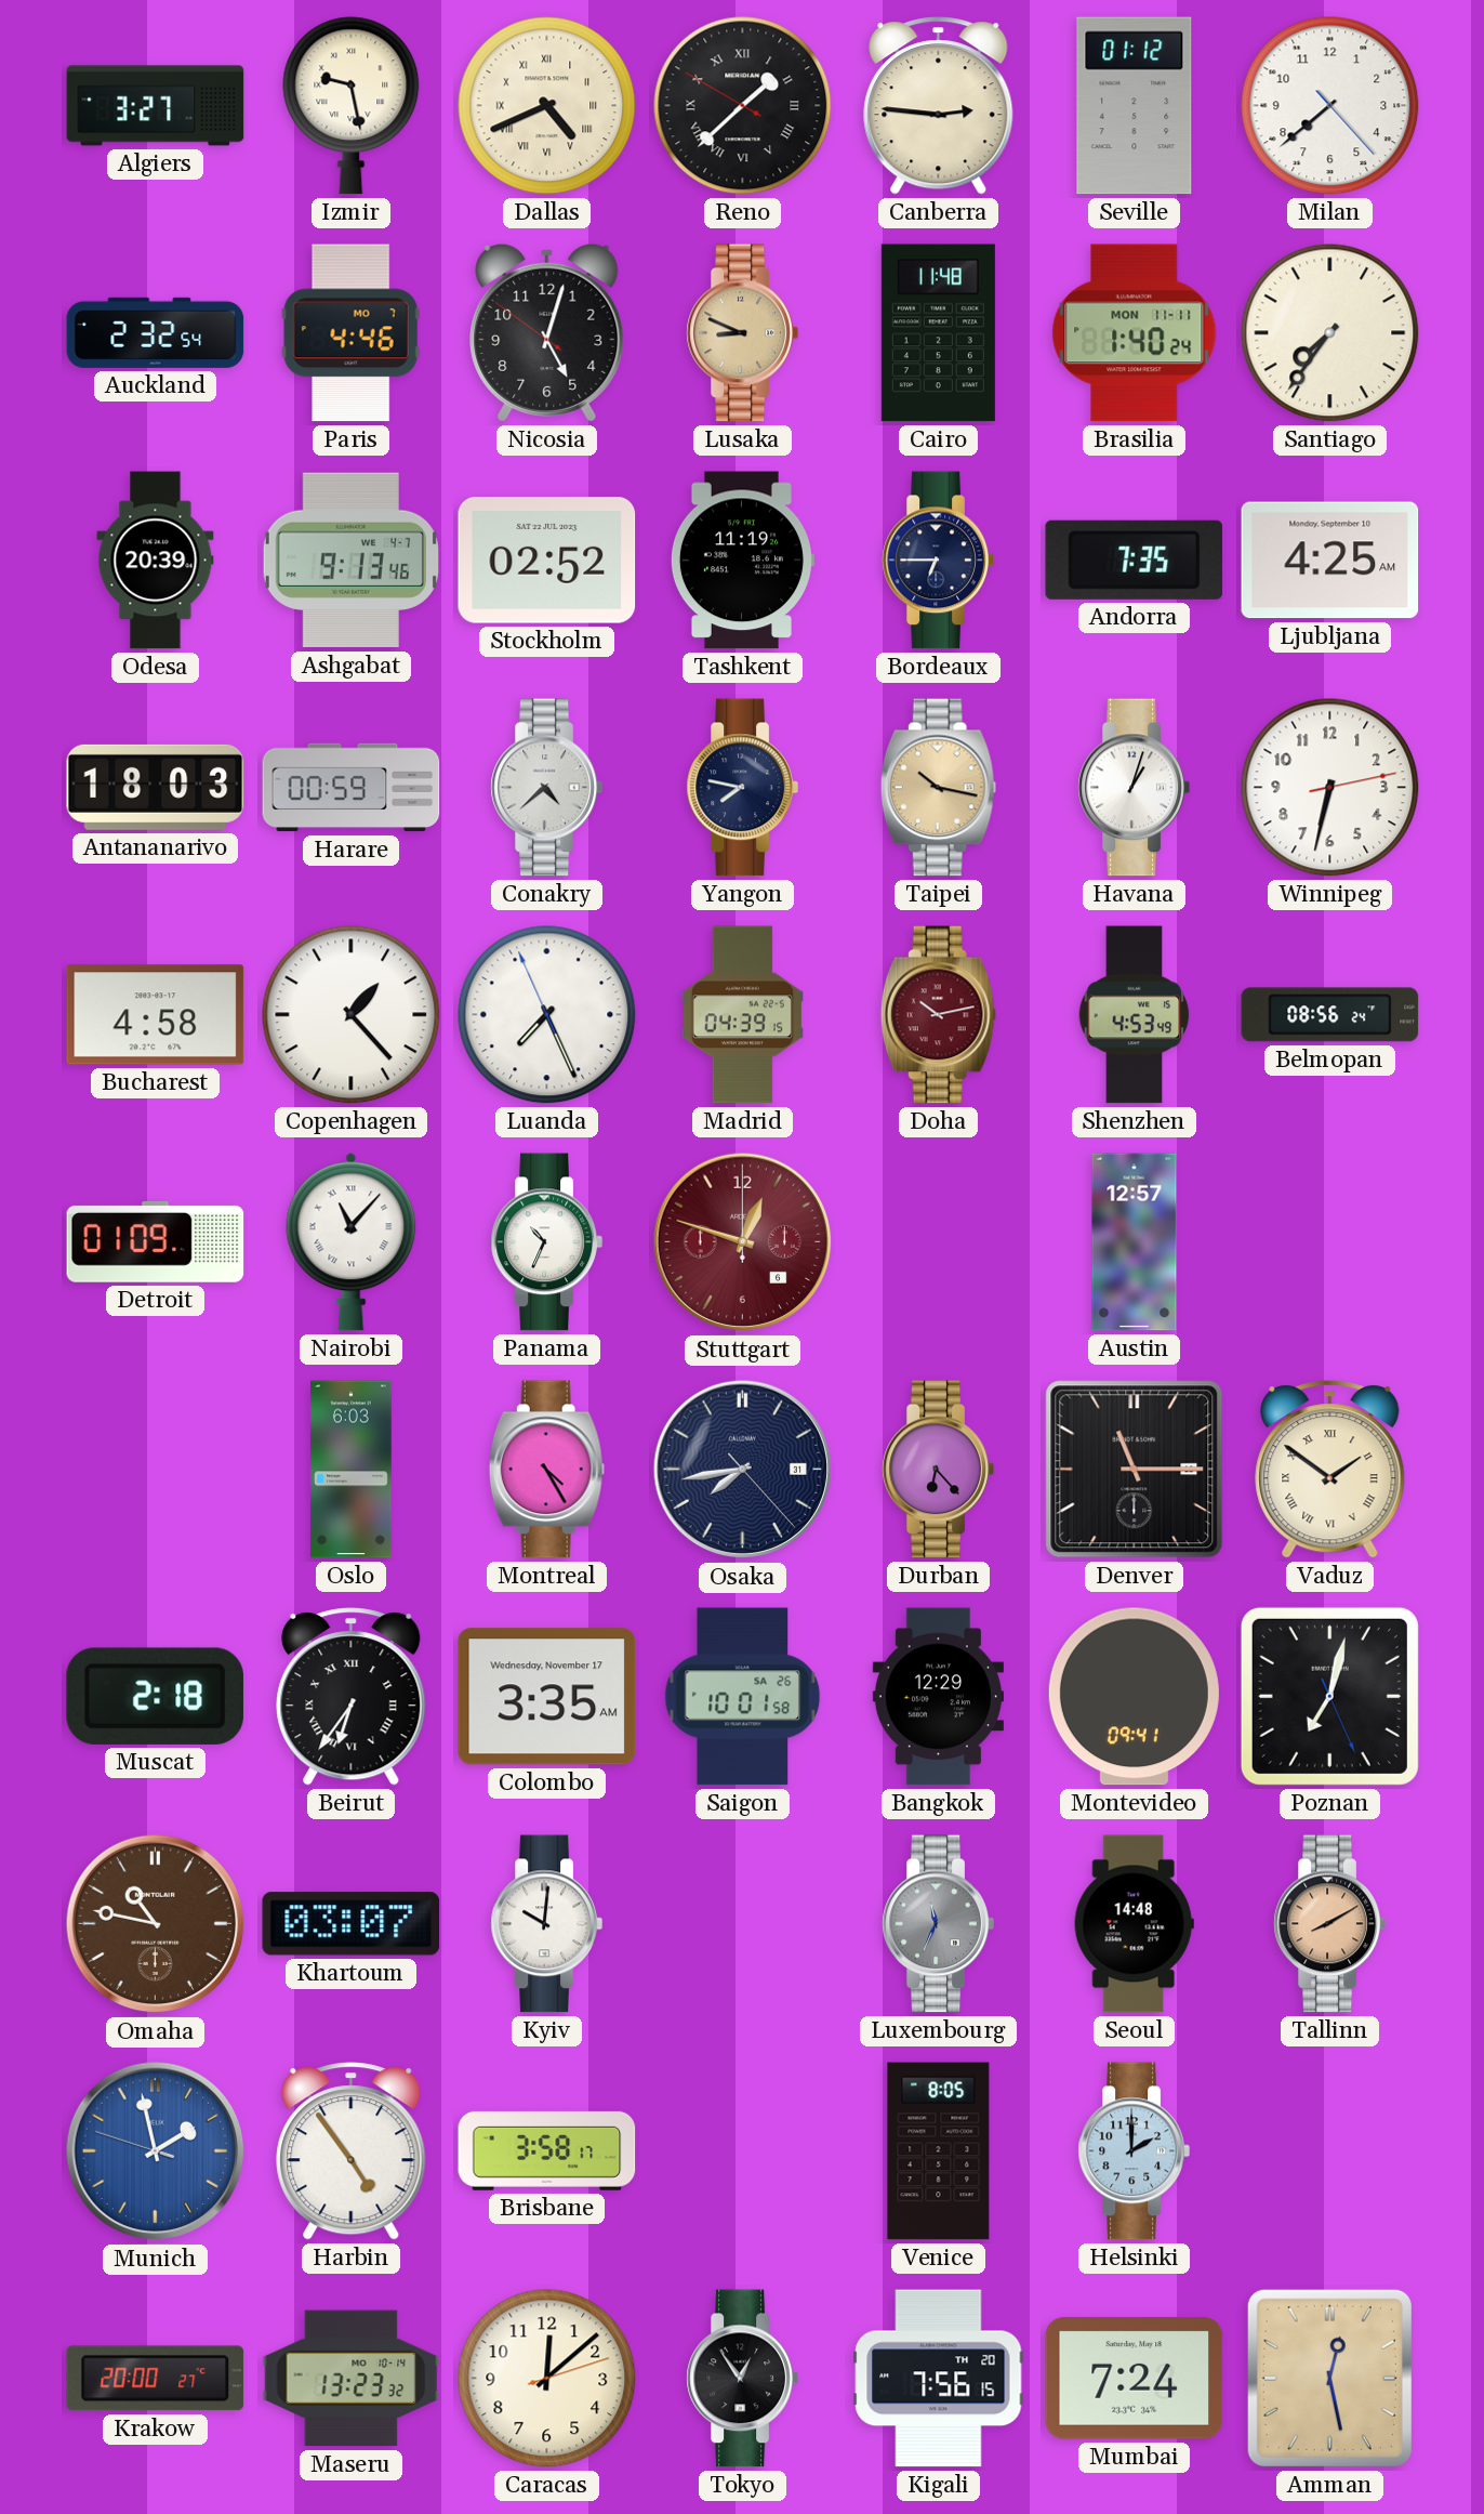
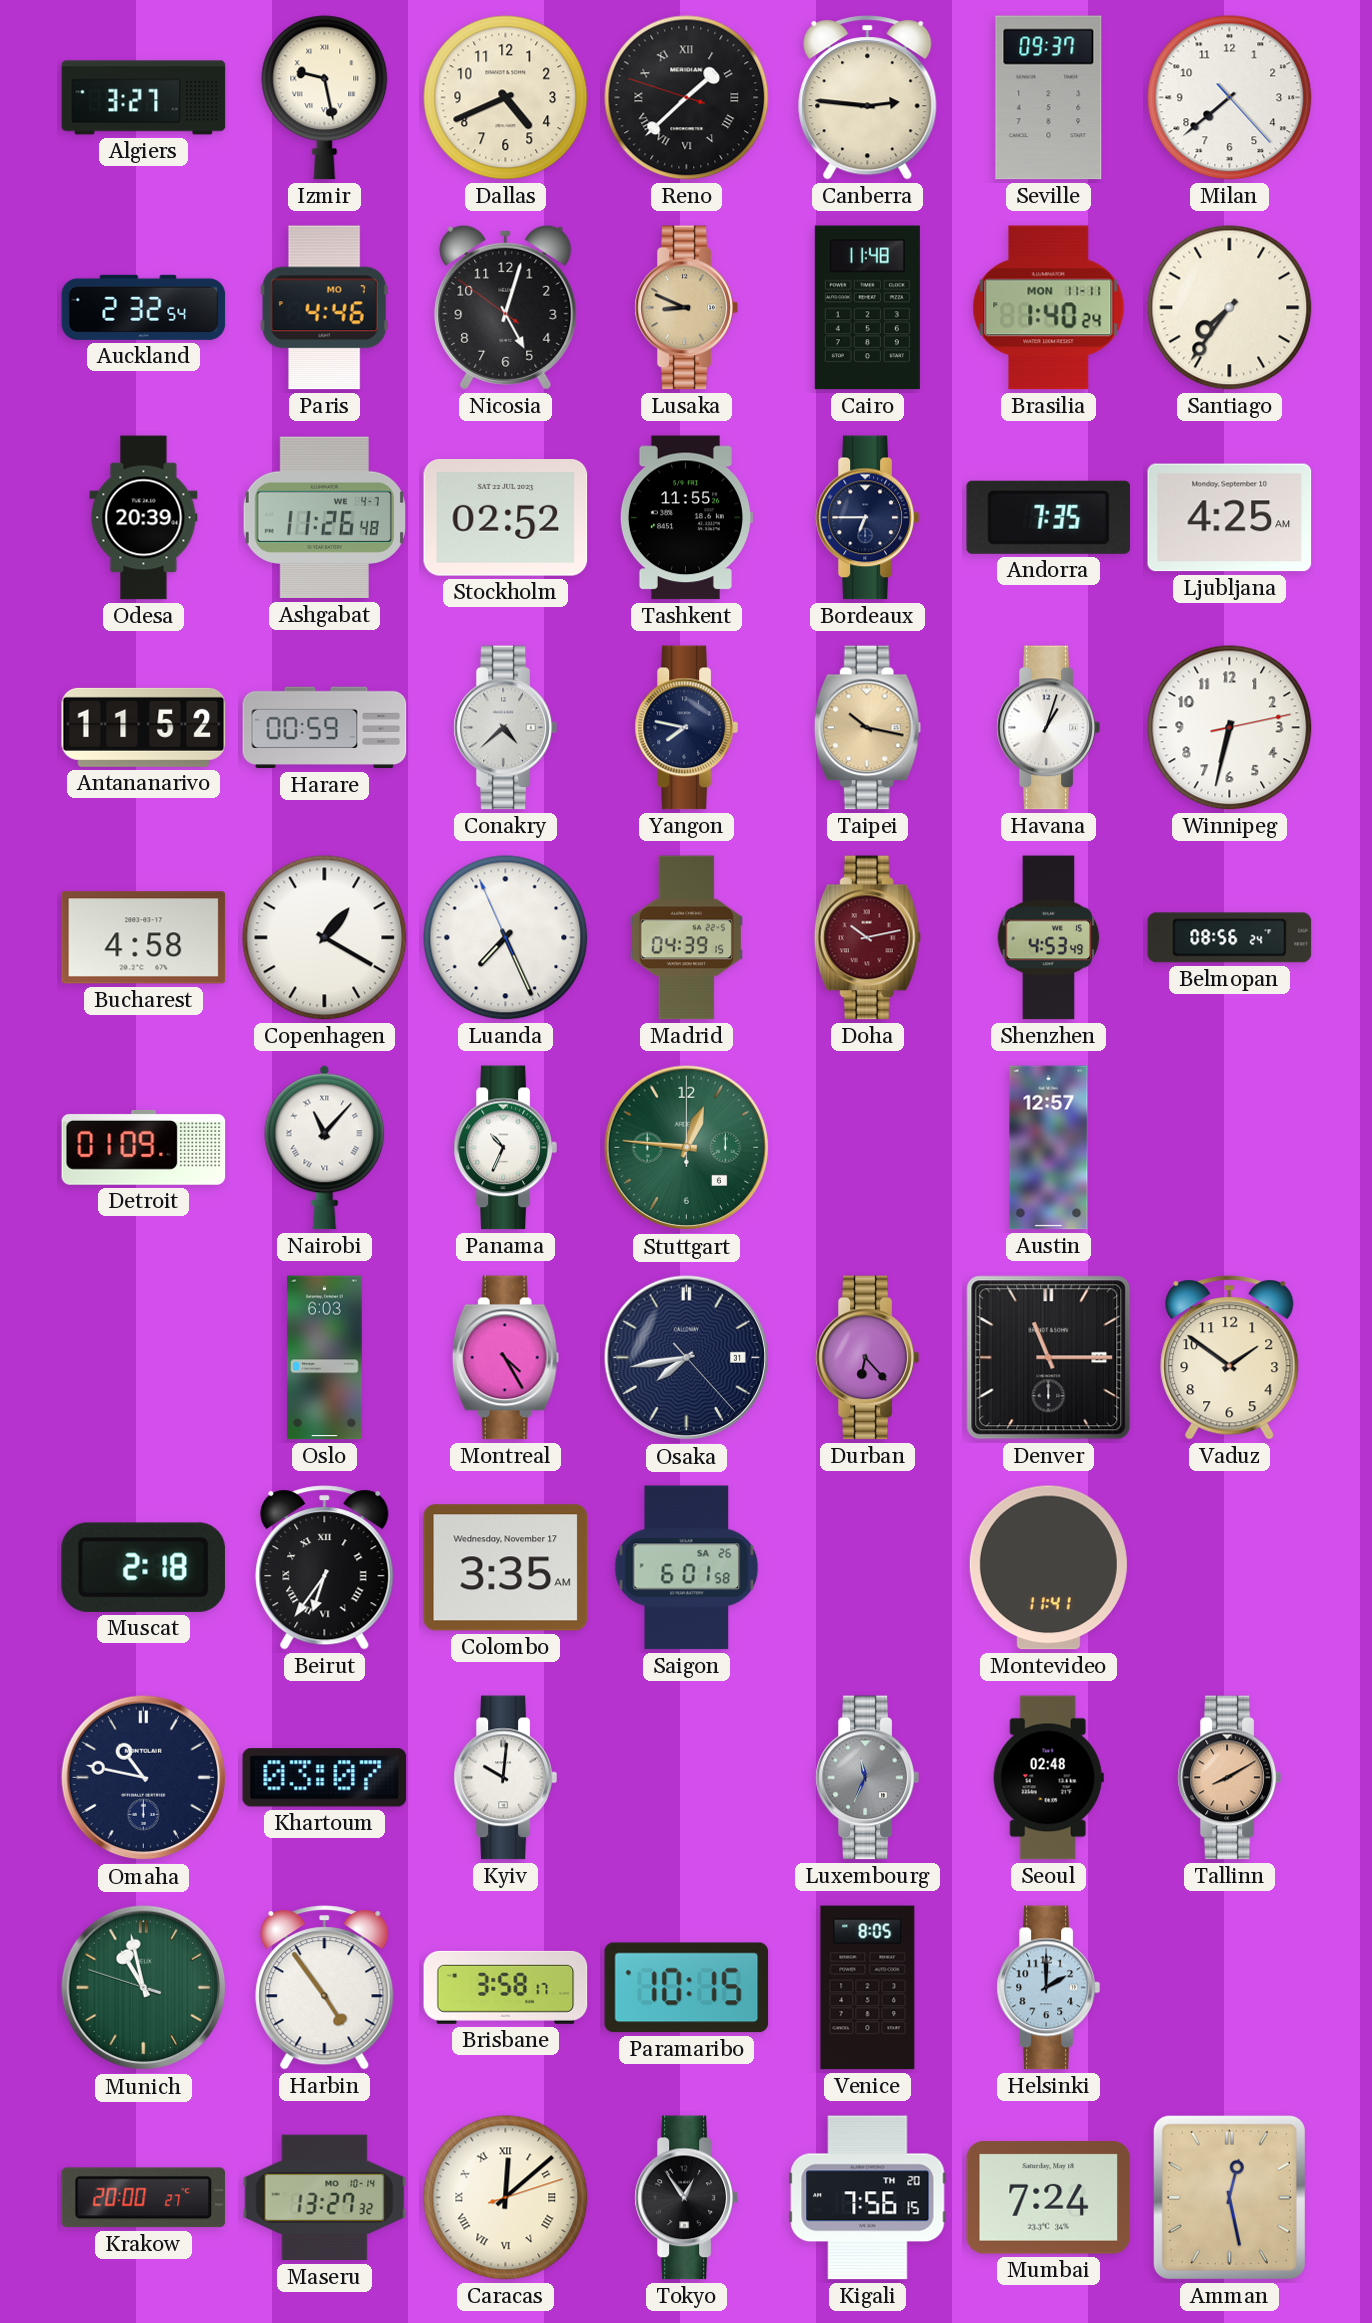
Dallas numerals: Roman -> Arabic (506, 98)
Reno: 1:37:50 -> 1:37:48 (687, 98)
Seville: 01:12 -> 09:37 (1049, 98)
Ashgabat: 9:13 -> 11:26 (324, 518)
Tashkent: 11:19 -> 11:55 (686, 518)
Antananarivo: 18:03 -> 11:52 (144, 727)
Copenhagen: 1:23 -> 1:20 (325, 938)
Stuttgart: 12:48 -> 12:46 (687, 1148)
Stuttgart dial: burgundy -> green (687, 1148)
Vaduz numerals: Roman -> Arabic (1230, 1358)
Saigon: 10:01 -> 6:01 (687, 1568)
Bangkok: 12:29 -> none (938, 1697)
Montevideo: 09:41 -> 11:41 (1048, 1568)
Poznan: 7:02 -> none (1329, 1696)
Omaha dial: brown -> navy (144, 1778)
Seoul: 14:48 -> 02:48 (1048, 1778)
Munich: 1:57 -> 10:57 (144, 1988)
Munich dial: blue -> green (144, 1988)
Paramaribo: none -> 10:15 (687, 1988)
Maseru: 13:23 -> 13:27 (325, 2198)
Caracas numerals: Arabic -> Roman (506, 2198)
